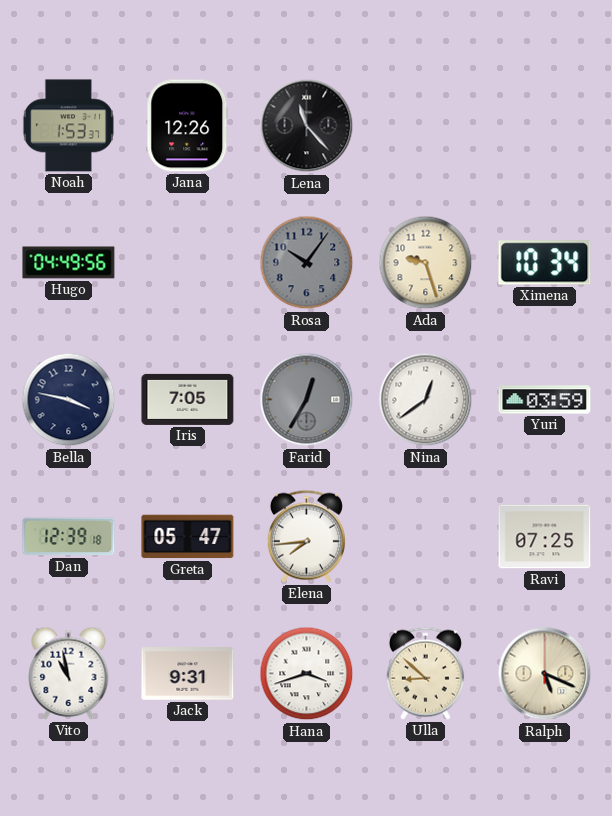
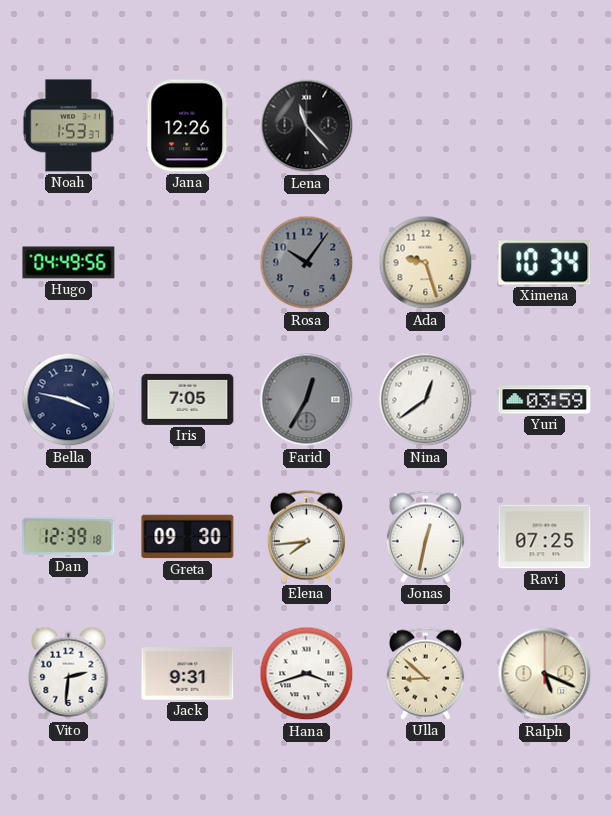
Greta: 05:47 -> 09:30 (188, 537)
Jonas: none -> 12:32 (425, 536)
Vito: 10:58 -> 2:31 (69, 673)
